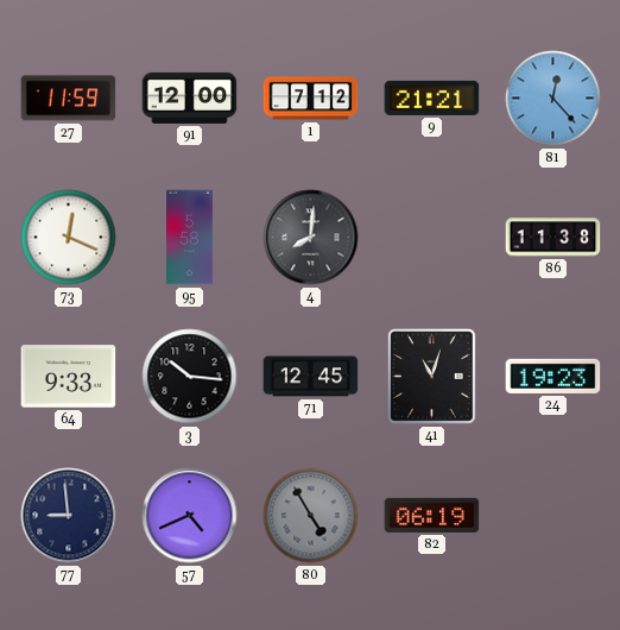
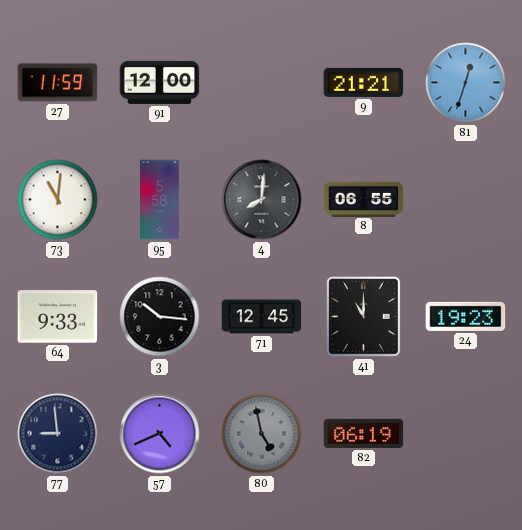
1: 7:12 -> none (311, 99)
81: 12:23 -> 12:33 (466, 83)
73: 12:19 -> 11:01 (58, 200)
8: none -> 06:55 (364, 199)
86: 11:38 -> none (553, 238)
41: 11:03 -> 11:00 (364, 317)
80: 4:55 -> 4:58 (262, 434)
